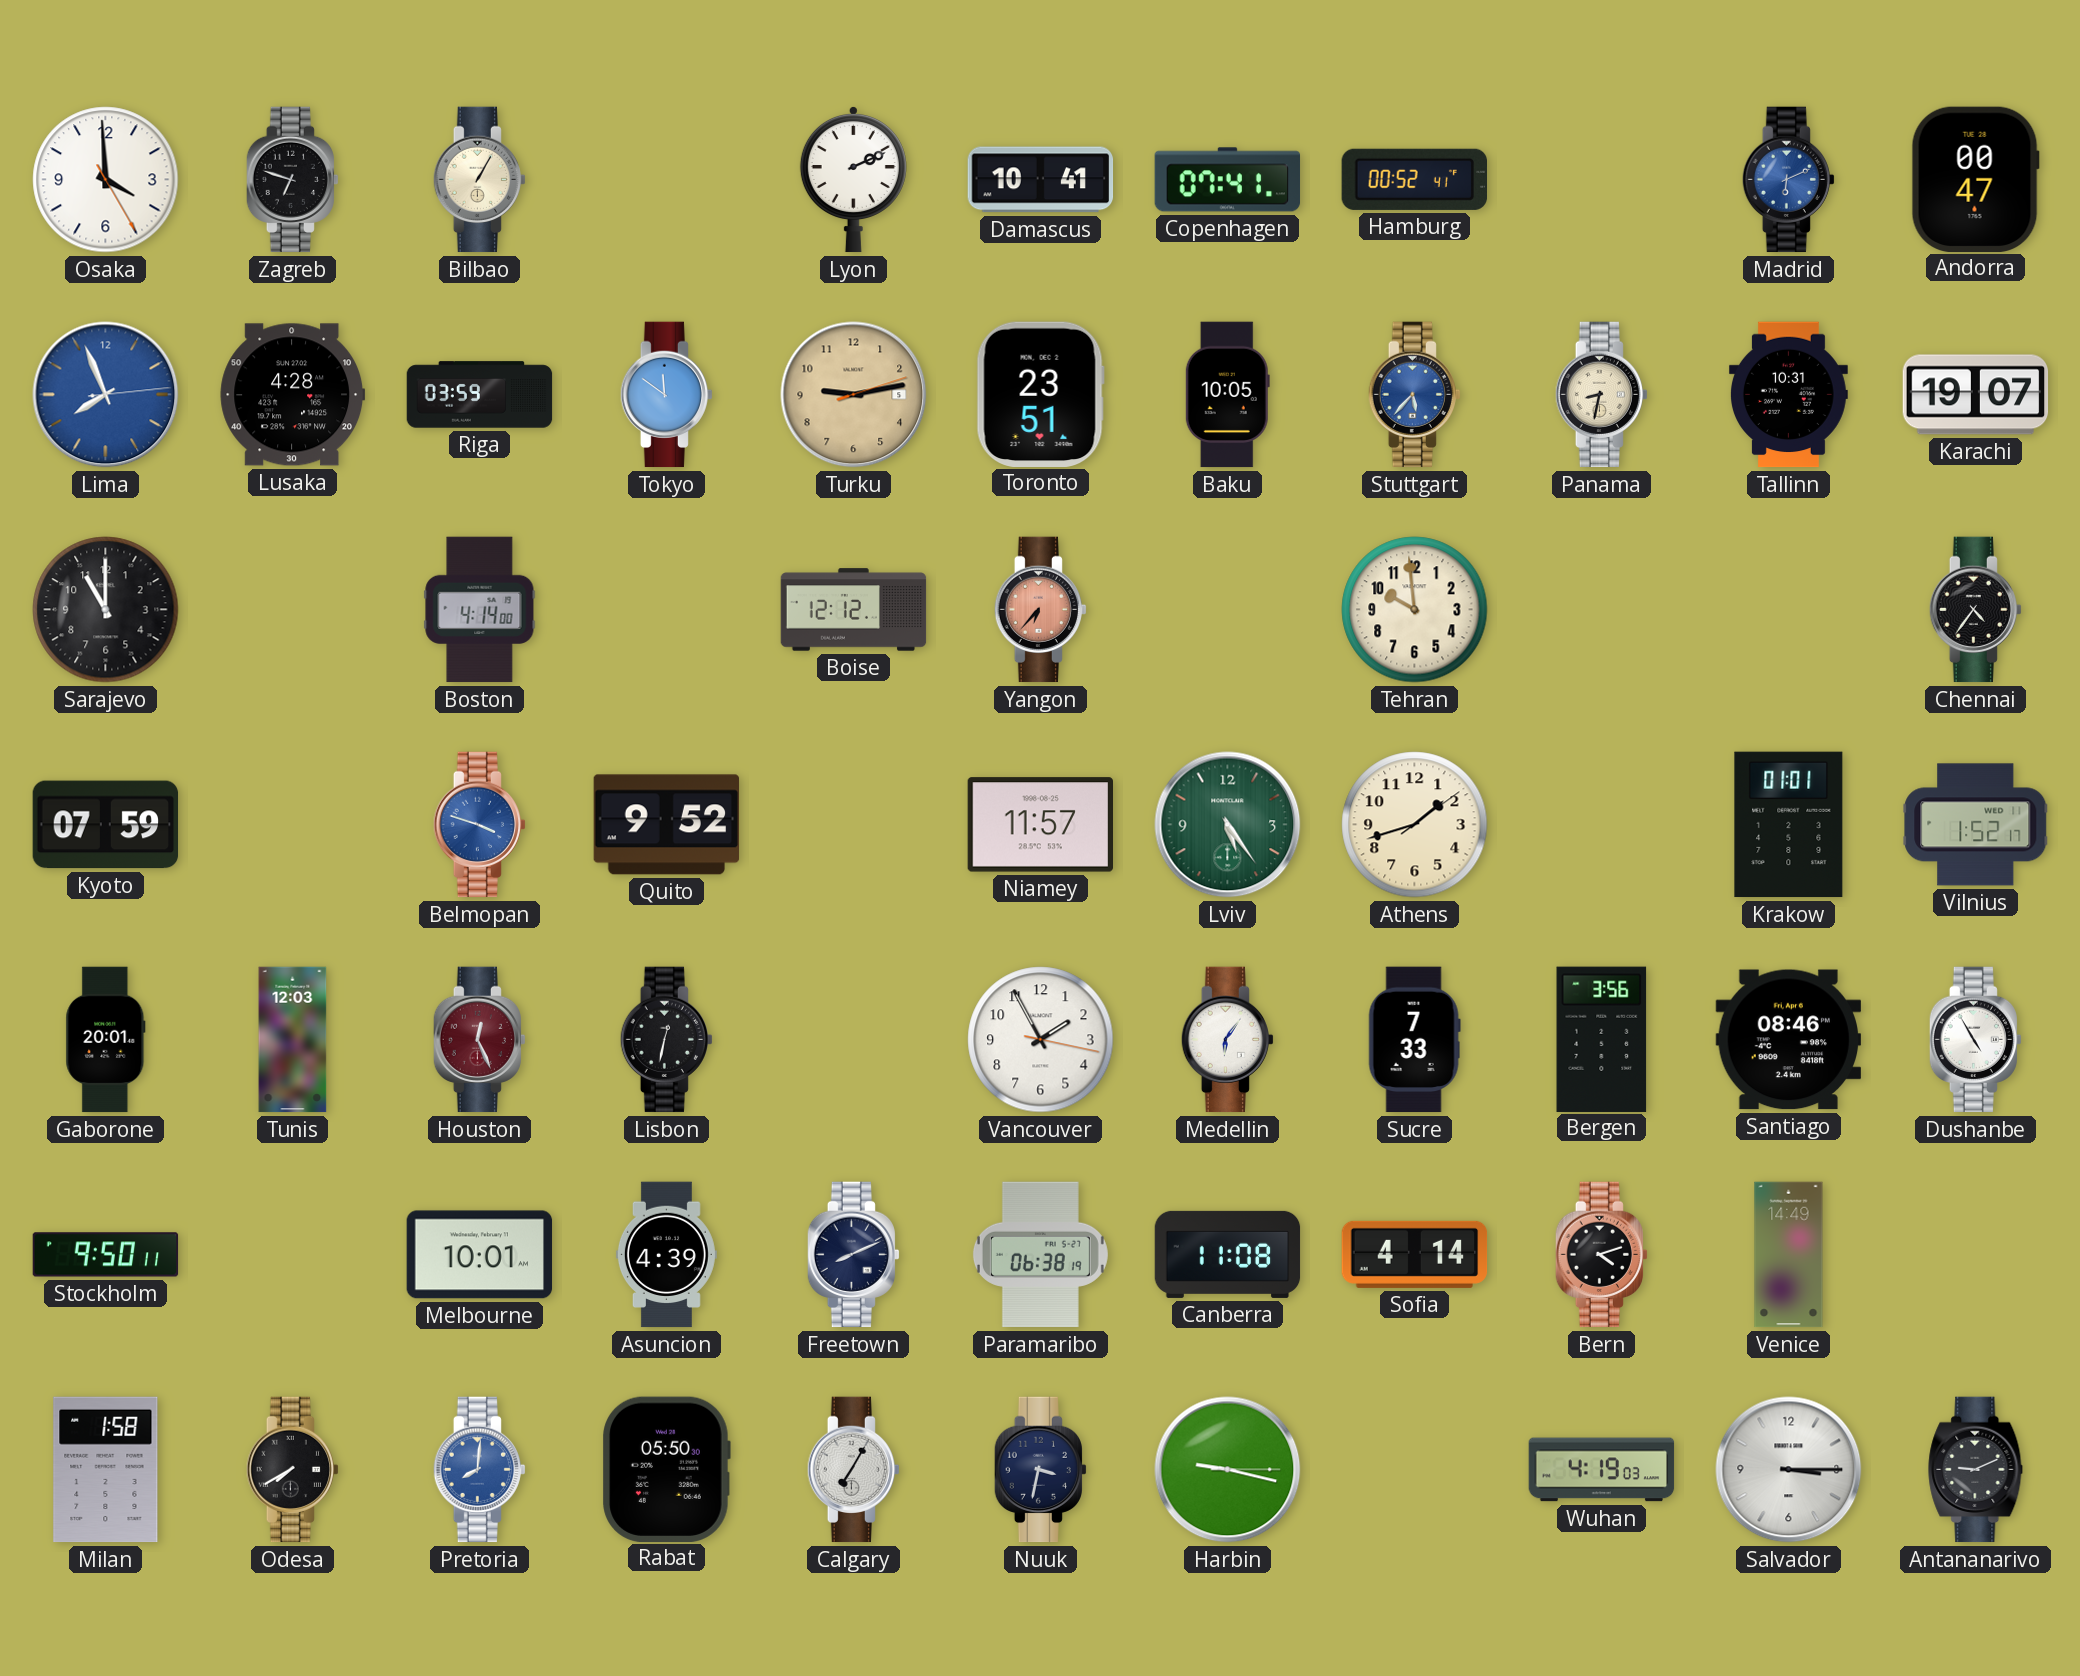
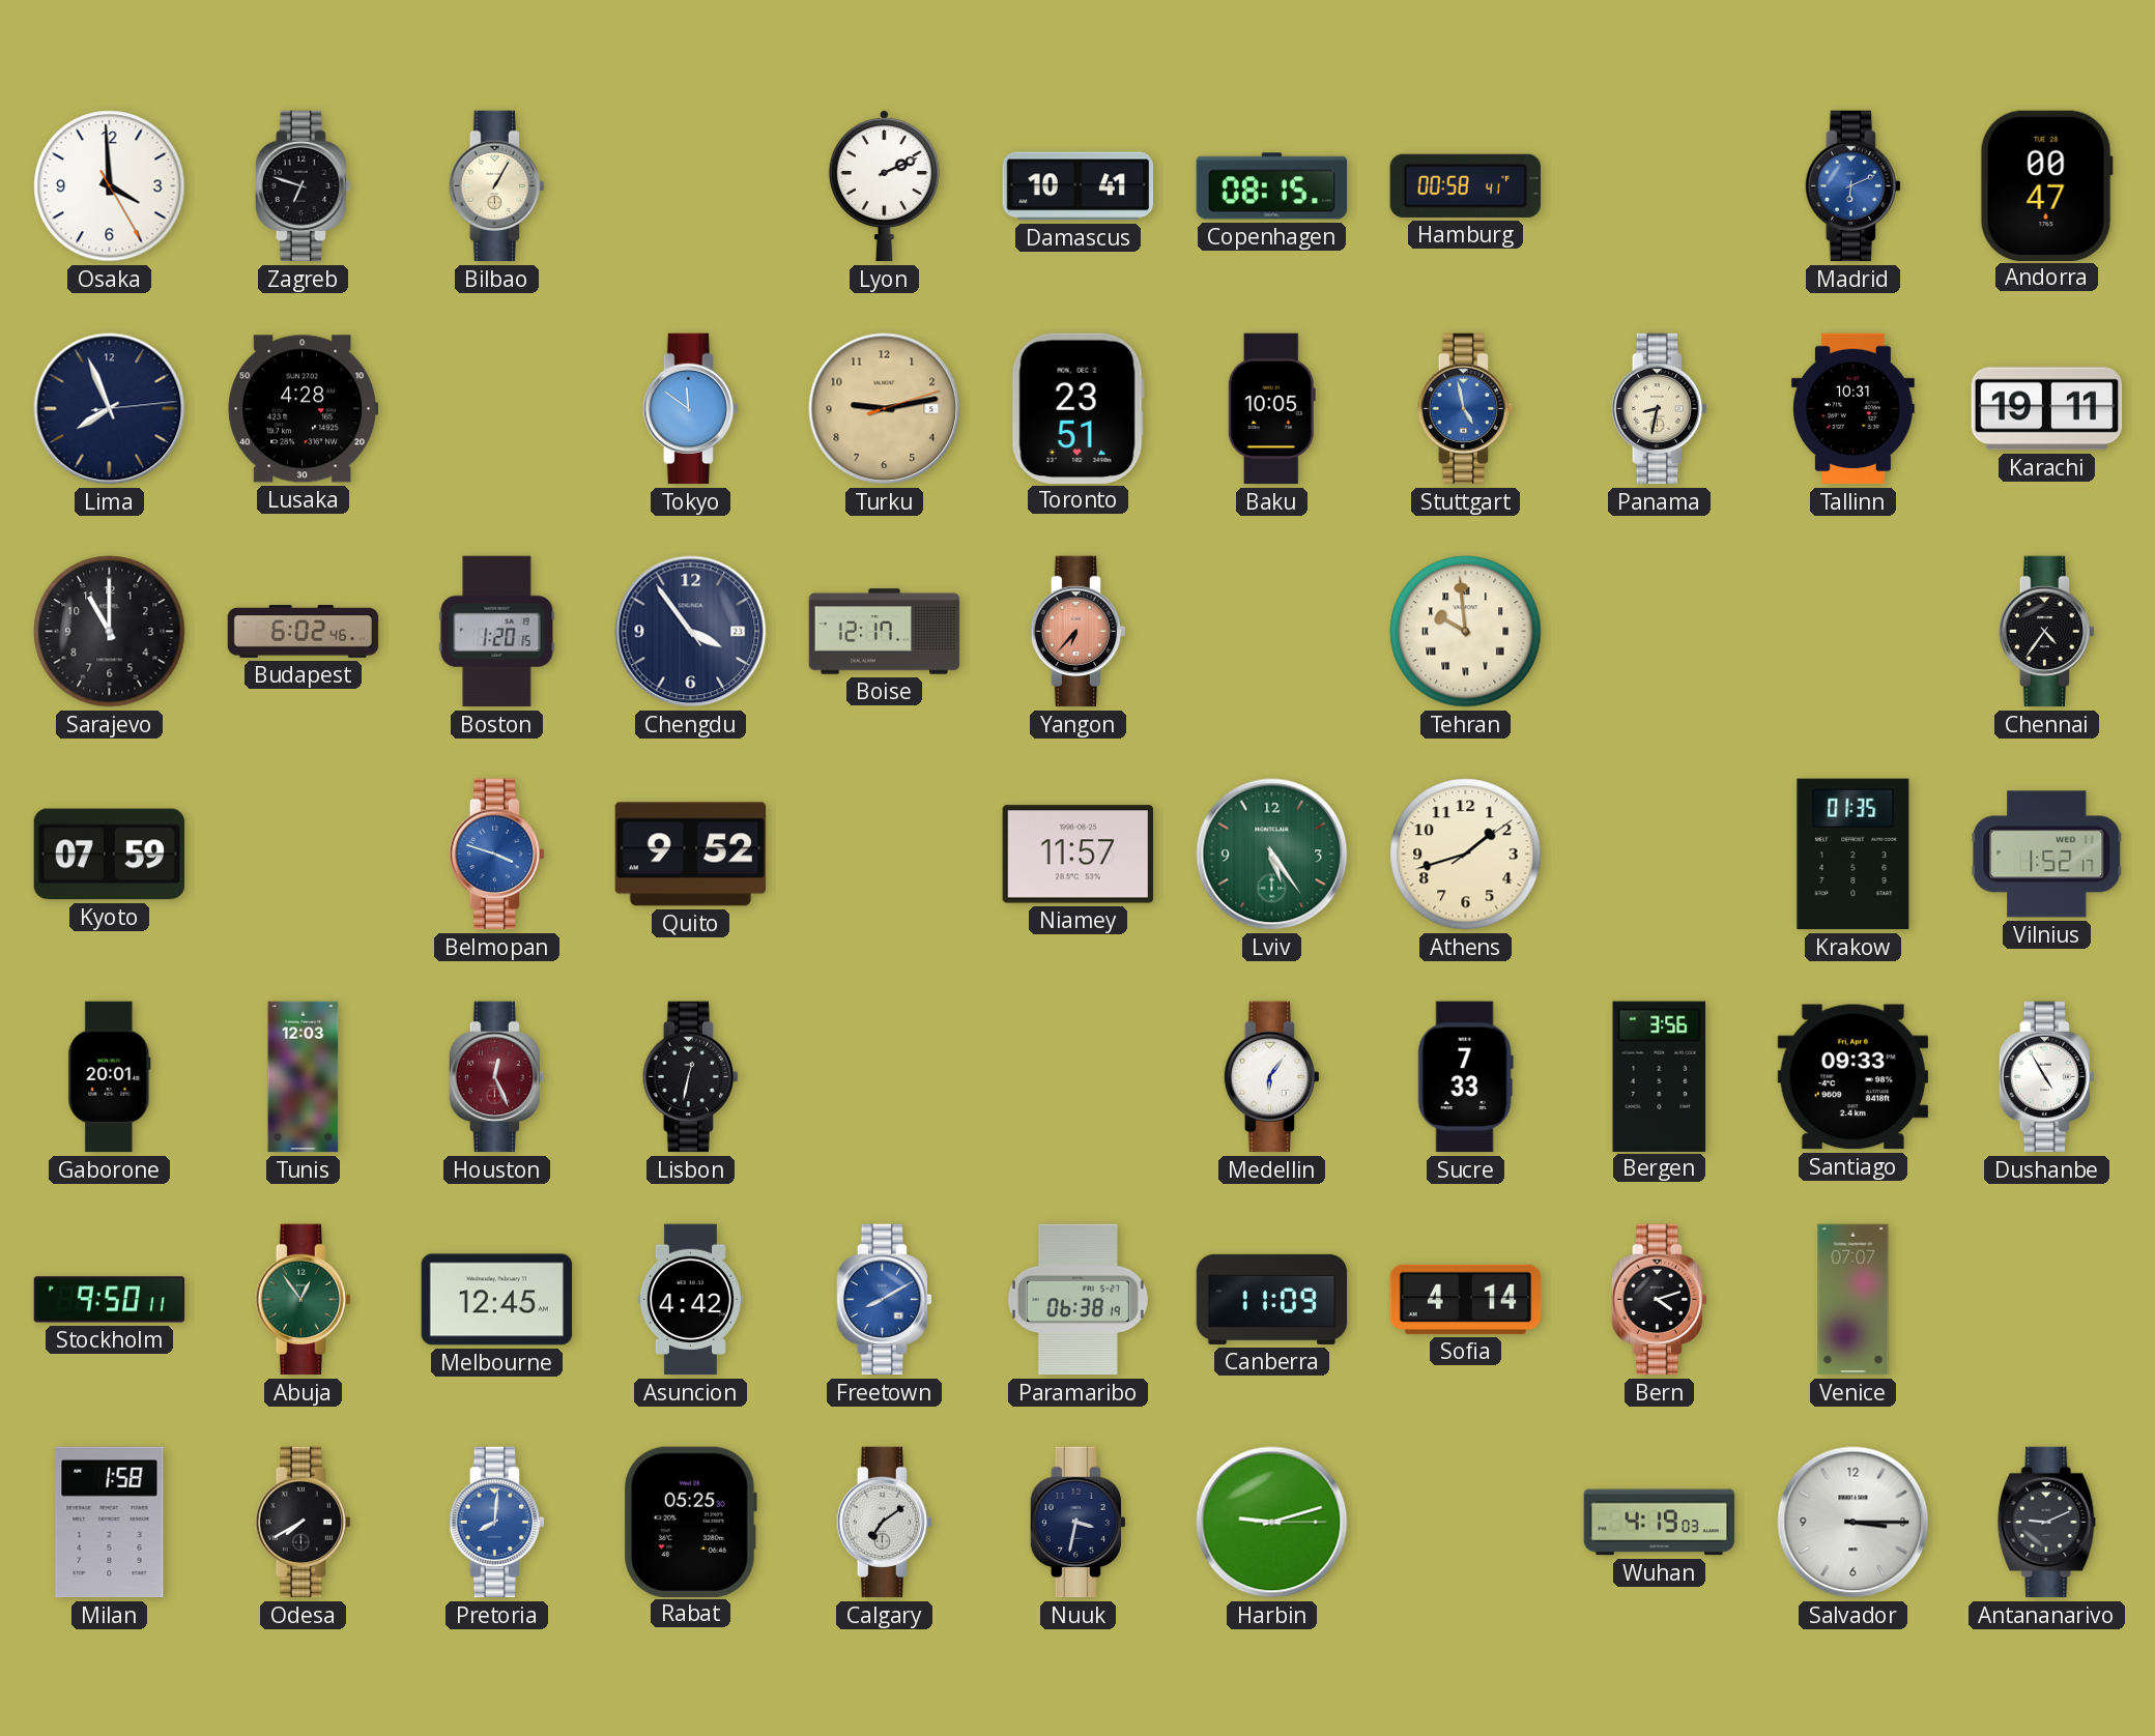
Copenhagen: 07:41 -> 08:15 (1272, 186)
Hamburg: 00:52 -> 00:58 (1465, 185)
Lima dial: blue -> navy (110, 409)
Riga: 03:59 -> none (480, 395)
Stuttgart: 5:37 -> 4:58 (1465, 409)
Karachi: 19:07 -> 19:11 (2047, 409)
Budapest: none -> 6:02 (304, 632)
Boston: 4:14 -> 1:20 (497, 632)
Chengdu: none -> 3:53 (691, 632)
Boise: 12:12 -> 12:17 (885, 632)
Tehran numerals: Arabic -> Roman (1466, 632)
Krakow: 01:01 -> 01:35 (1854, 855)
Vancouver: 1:55 -> none (1041, 1040)
Santiago: 08:46 -> 09:33 (1852, 1077)
Abuja: none -> 12:54 (303, 1300)
Melbourne: 10:01 -> 12:45 (497, 1300)
Asuncion: 4:39 -> 4:42 (690, 1300)
Freetown: 8:11 -> 8:10 (884, 1300)
Freetown dial: navy -> blue (884, 1300)
Canberra: 11:08 -> 11:09 (1272, 1299)
Venice: 14:49 -> 07:07 (1854, 1300)
Rabat: 05:50 -> 05:25 (690, 1522)
Calgary: 7:05 -> 7:09 (884, 1523)
Harbin: 9:17 -> 9:12 (1272, 1523)
